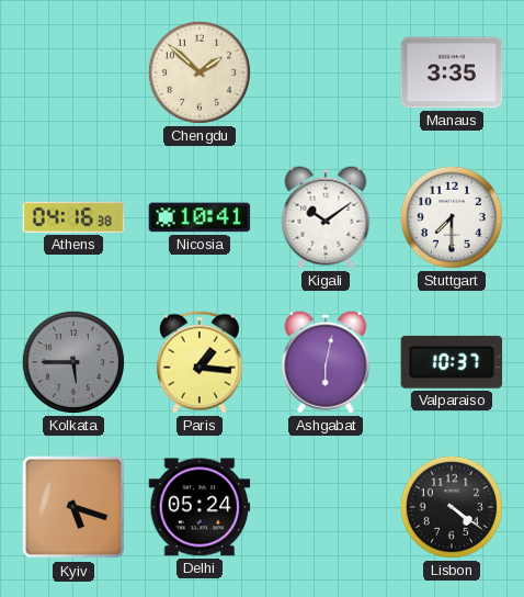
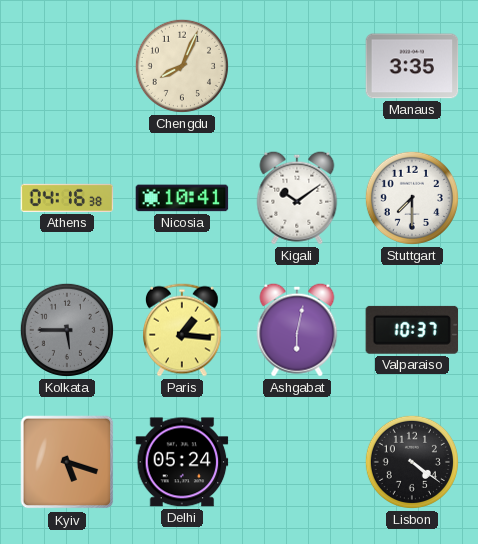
Chengdu: 1:52 -> 8:04 (182, 66)
